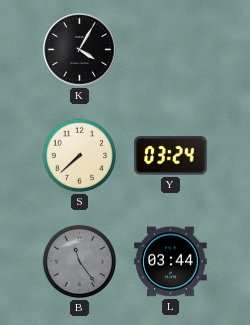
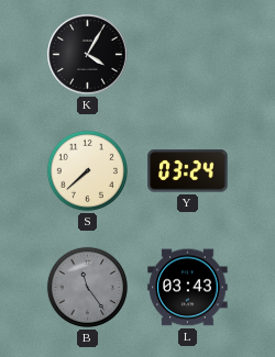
L: 03:44 -> 03:43 (188, 288)
